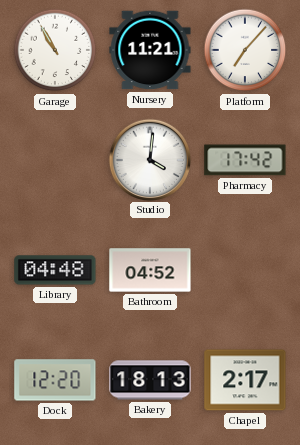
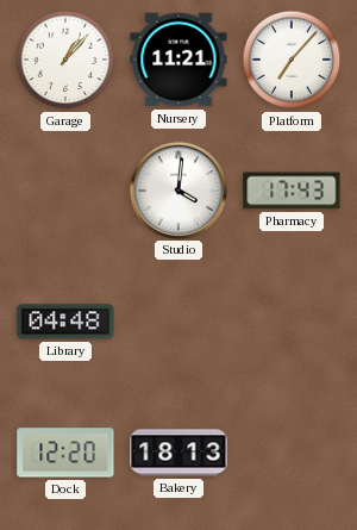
Garage: 10:55 -> 1:07 (65, 60)
Pharmacy: 17:42 -> 17:43 (292, 191)
Bathroom: 04:52 -> none (150, 270)
Chapel: 2:17 -> none (245, 380)
